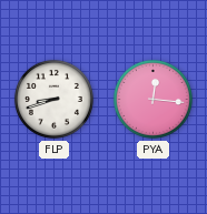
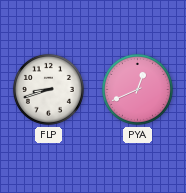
PYA: 12:16 -> 12:41 (137, 89)
